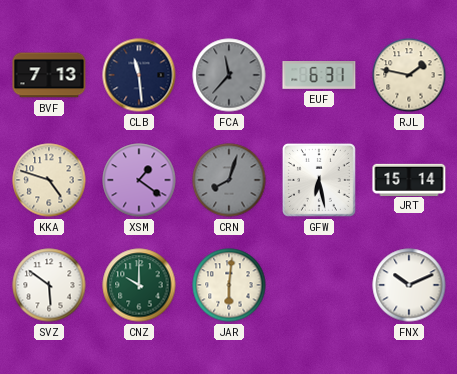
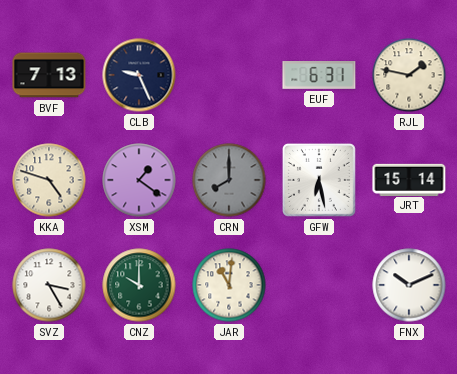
CLB: 11:29 -> 9:26 (139, 75)
FCA: 11:37 -> none (229, 75)
CRN: 8:03 -> 8:00 (229, 180)
SVZ: 5:51 -> 3:25 (49, 285)
JAR: 6:01 -> 11:01 (229, 285)
